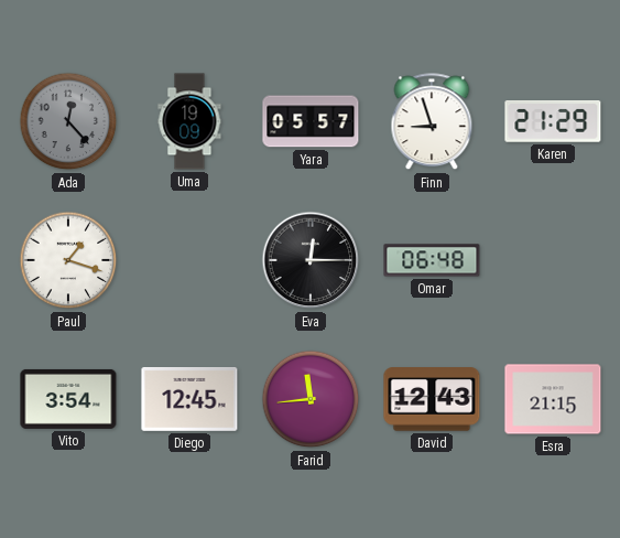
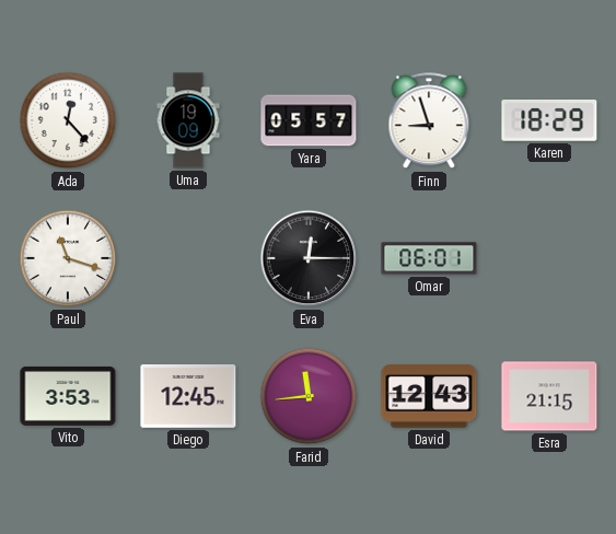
Ada dial: grey -> white (68, 120)
Karen: 21:29 -> 18:29 (549, 121)
Paul: 1:18 -> 11:18 (68, 258)
Omar: 06:48 -> 06:01 (429, 258)
Vito: 3:54 -> 3:53 (68, 396)
